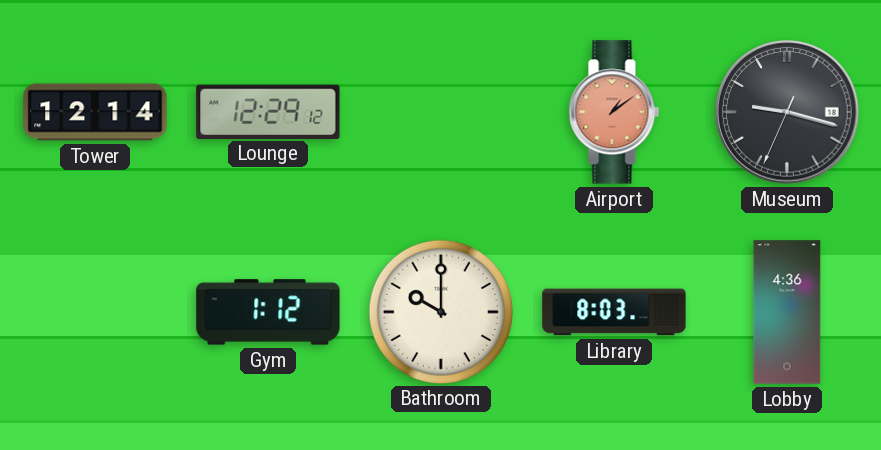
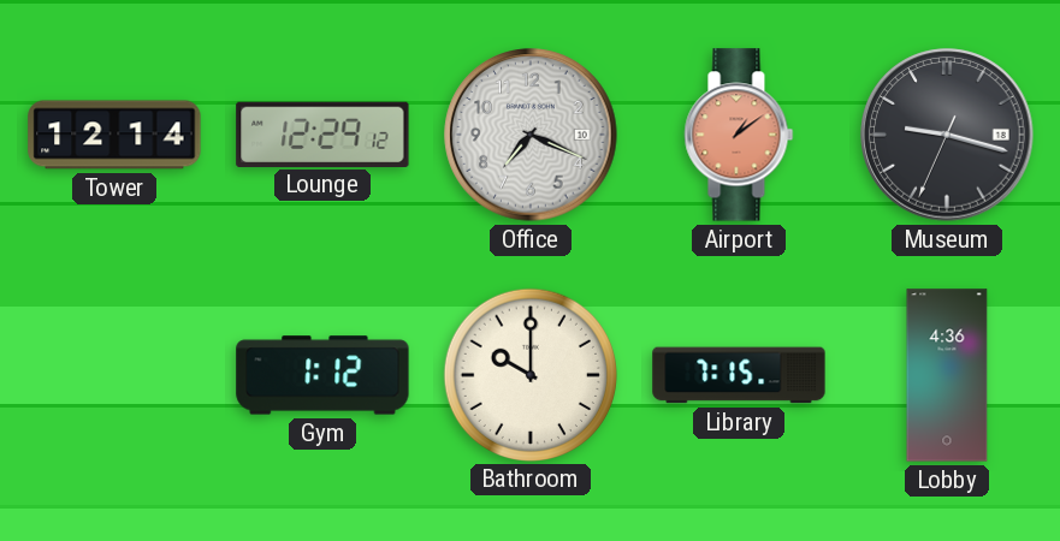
Office: none -> 7:19 (531, 135)
Library: 8:03 -> 7:15 (739, 375)
